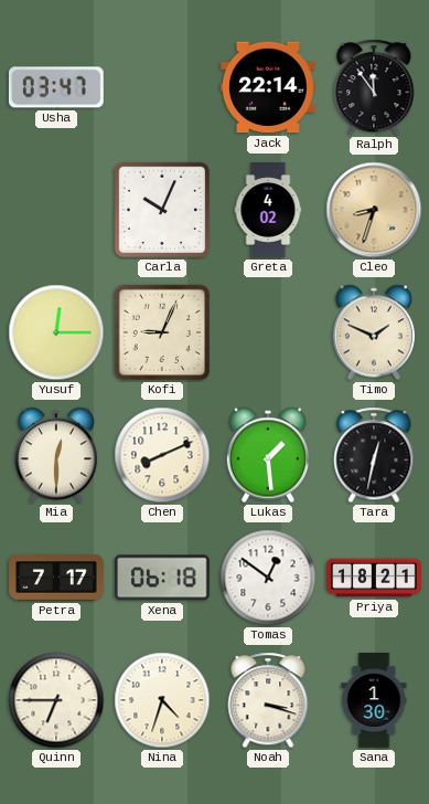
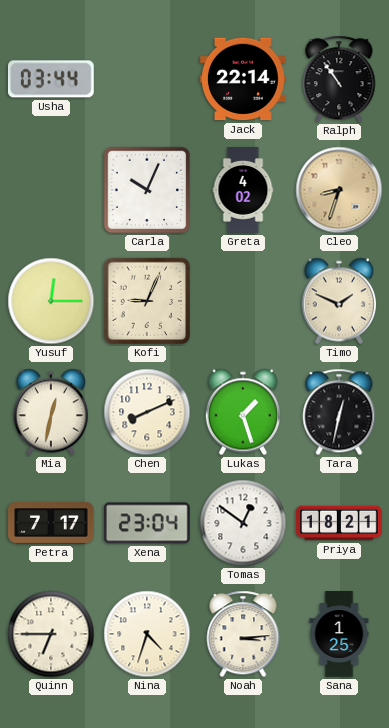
Usha: 03:47 -> 03:44 (51, 79)
Ralph: 11:54 -> 10:54 (339, 79)
Mia: 12:30 -> 12:32 (50, 412)
Lukas: 1:29 -> 1:27 (242, 412)
Xena: 06:18 -> 23:04 (147, 523)
Noah: 3:18 -> 3:14 (243, 634)
Sana: 1:30 -> 1:25 (339, 634)
